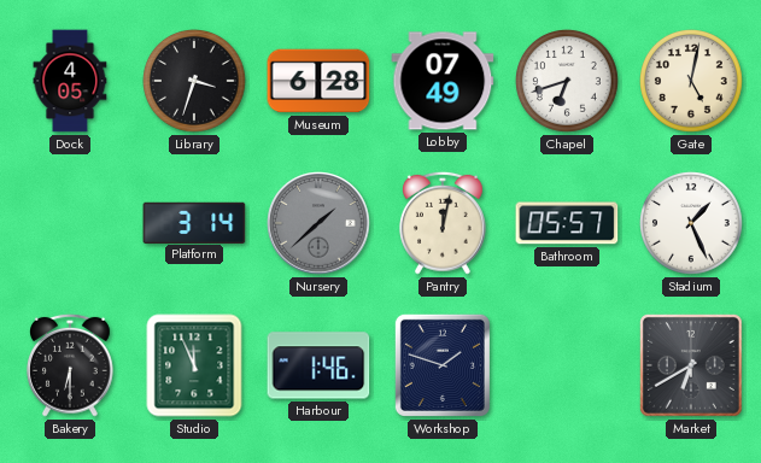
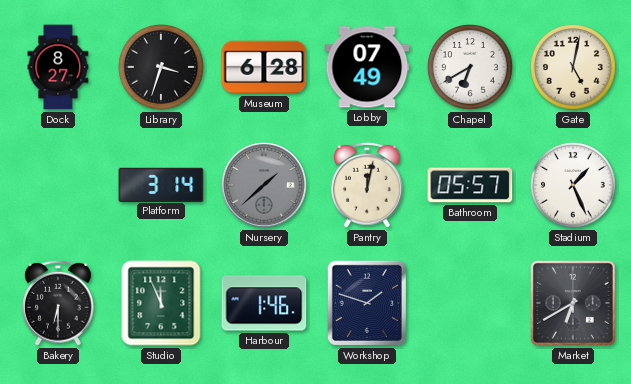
Dock: 4:05 -> 8:27 (58, 67)
Chapel: 6:42 -> 6:40 (471, 68)
